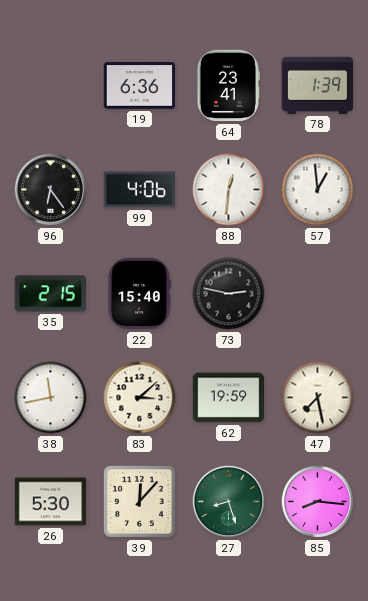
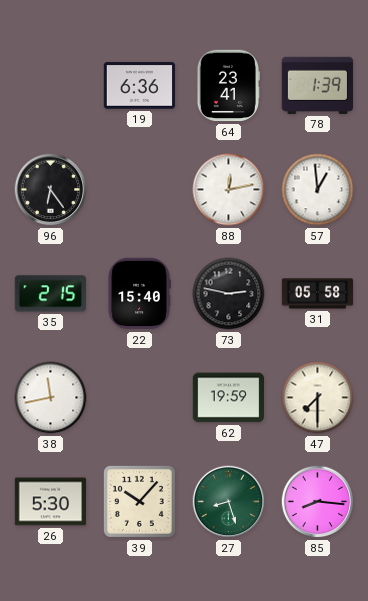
99: 4:06 -> none (140, 190)
88: 12:31 -> 12:13 (229, 190)
31: none -> 05:58 (318, 294)
83: 3:08 -> none (140, 398)
47: 7:28 -> 7:30 (318, 398)
39: 12:07 -> 10:07 (139, 501)
